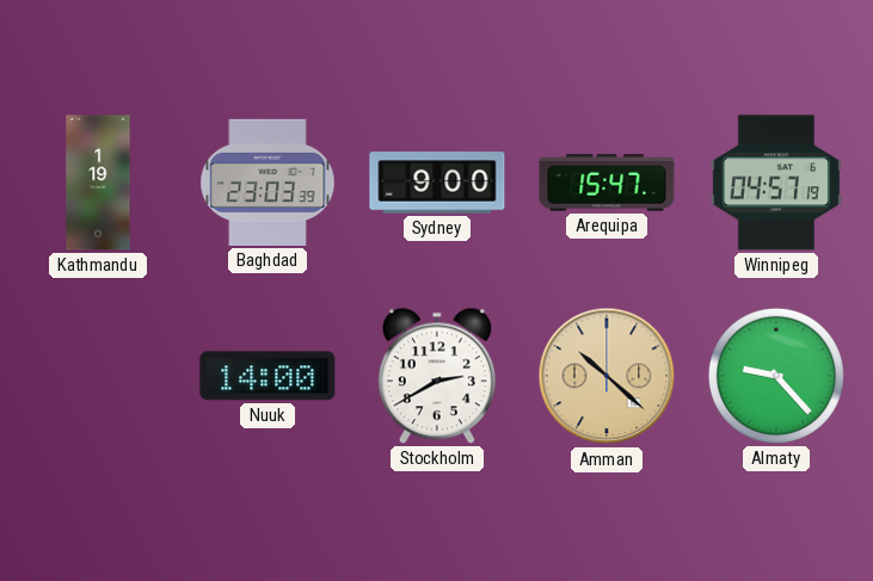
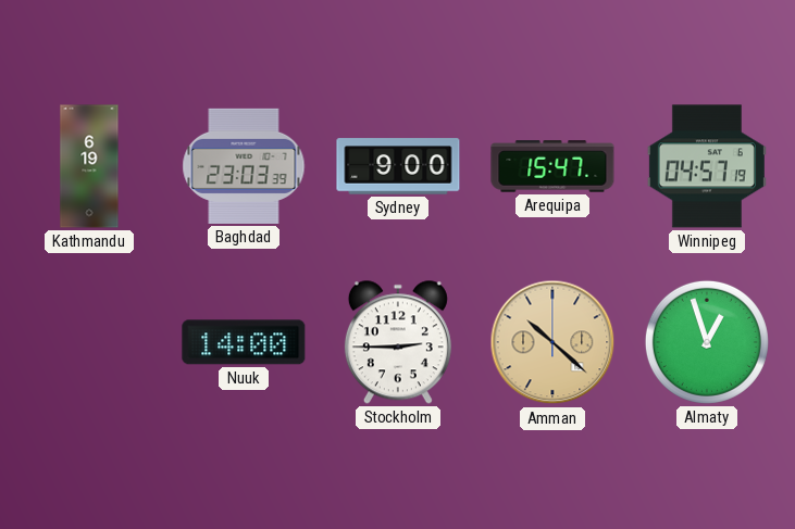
Kathmandu: 1:19 -> 6:19 (89, 166)
Stockholm: 2:40 -> 2:45 (398, 342)
Almaty: 9:23 -> 12:57 (707, 342)
